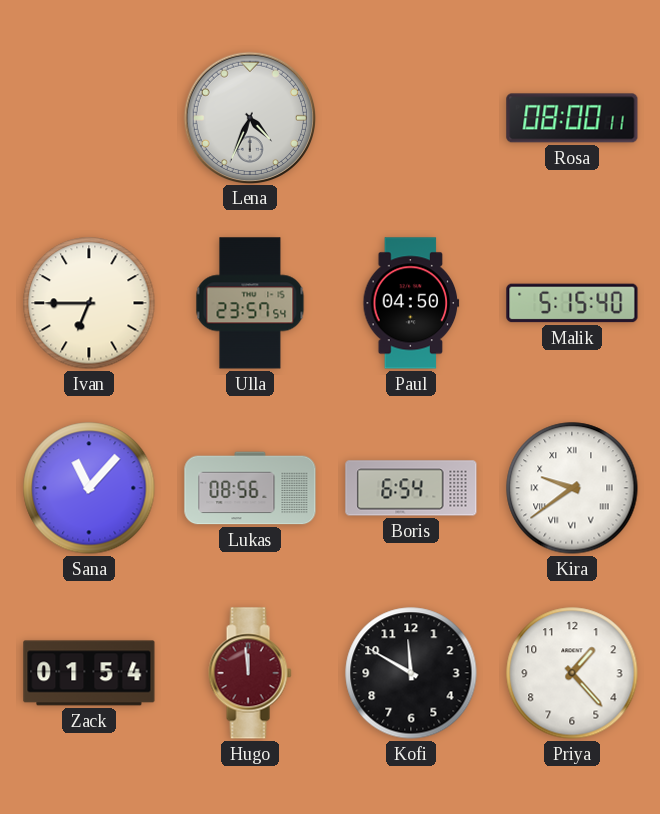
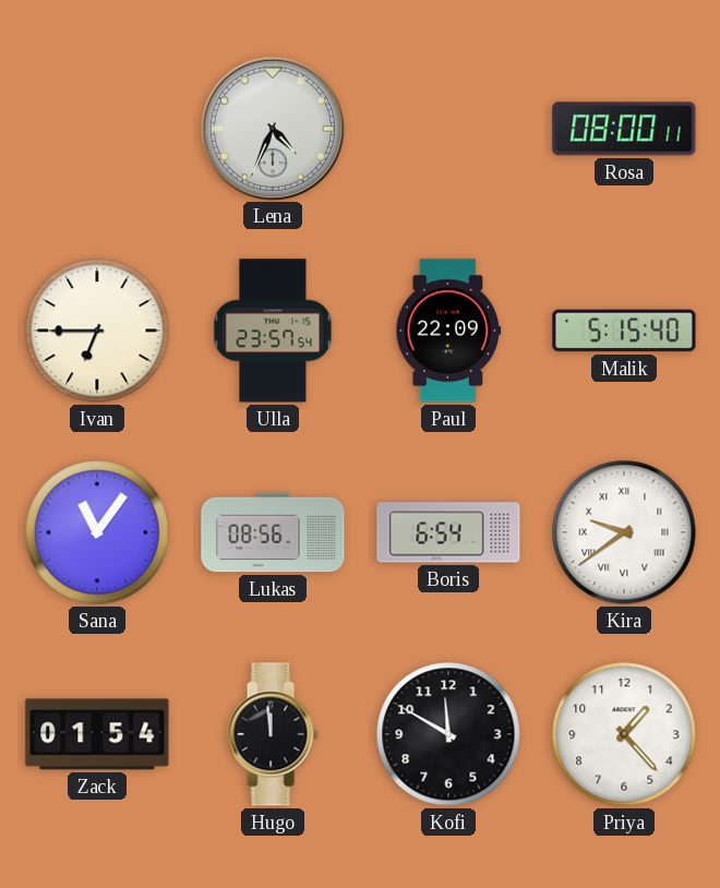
Paul: 04:50 -> 22:09 (448, 331)
Sana: 11:07 -> 11:06 (97, 532)
Hugo dial: burgundy -> black (273, 734)
